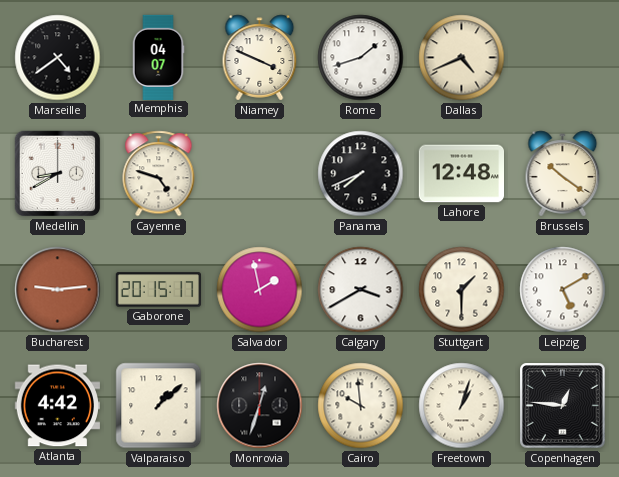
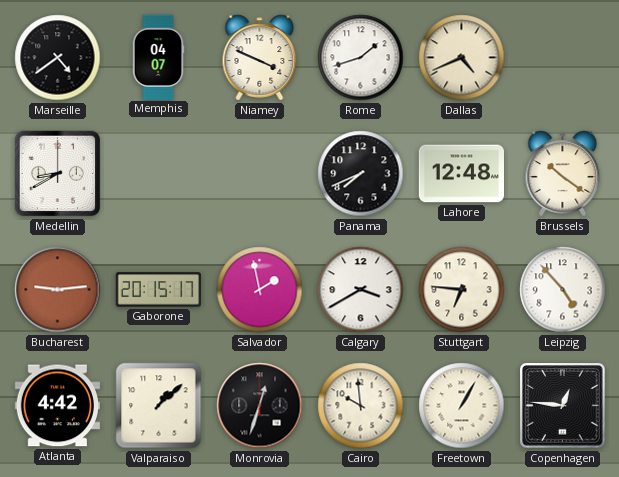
Cayenne: 4:48 -> none (159, 174)
Stuttgart: 1:30 -> 6:46 (462, 290)
Leipzig: 5:10 -> 4:53 (563, 290)
Freetown: 1:03 -> 1:05 (462, 406)
